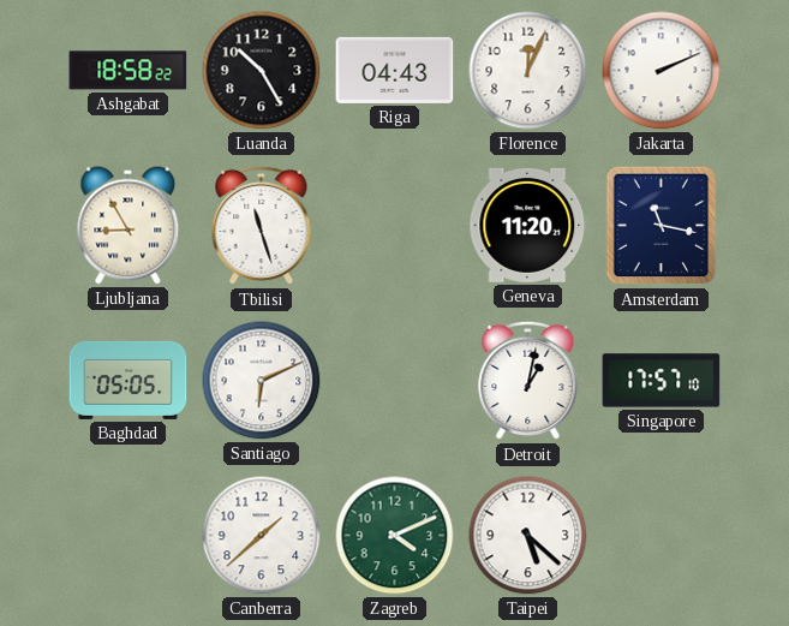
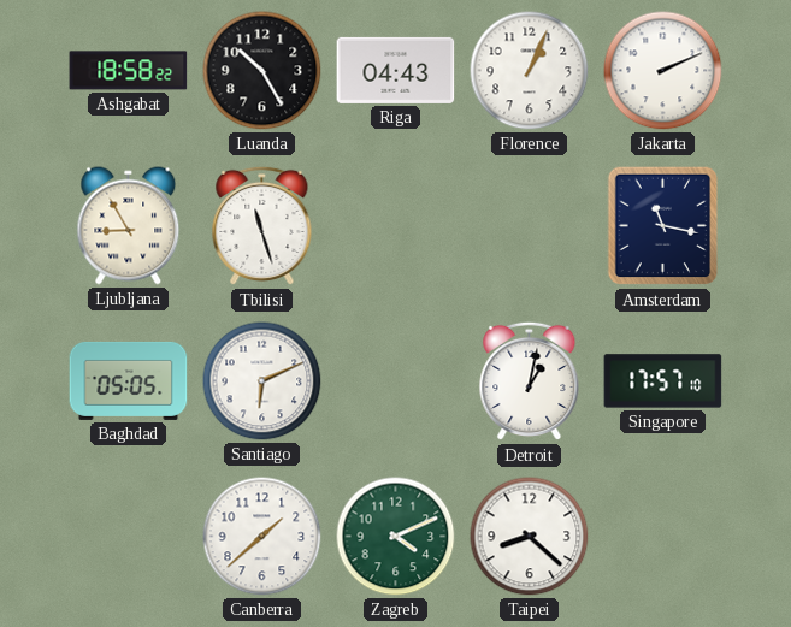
Florence: 12:04 -> 1:04 (530, 71)
Geneva: 11:20 -> none (528, 225)
Taipei: 5:22 -> 8:22 (530, 537)
